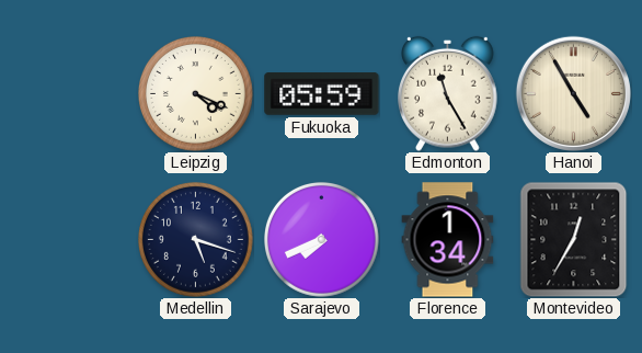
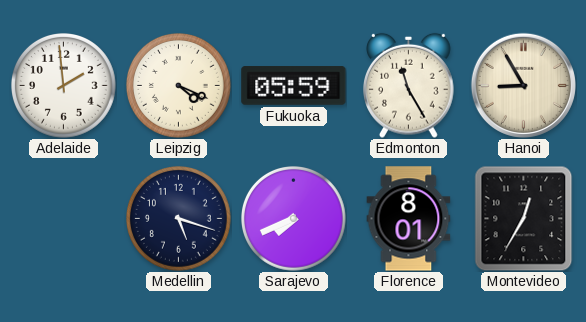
Adelaide: none -> 1:59 (64, 86)
Hanoi: 4:55 -> 8:55 (523, 85)
Florence: 1:34 -> 8:01 (409, 219)
